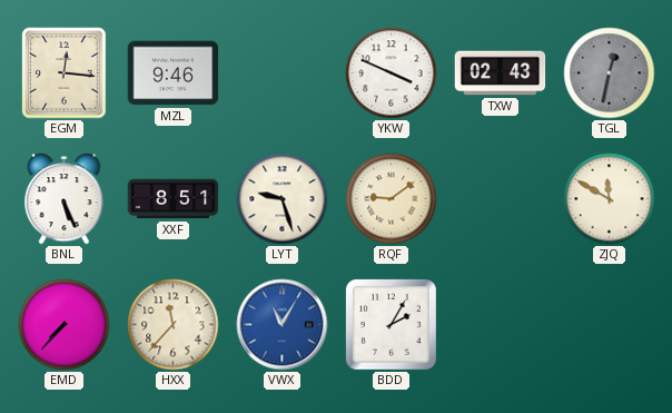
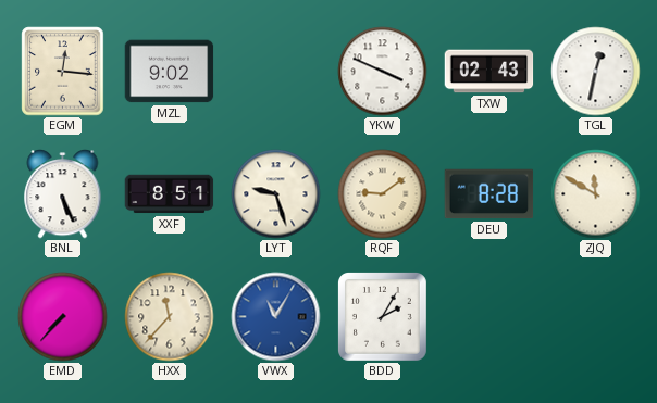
MZL: 9:46 -> 9:02 (170, 72)
TGL dial: grey -> white (596, 72)
DEU: none -> 8:28 (489, 194)
